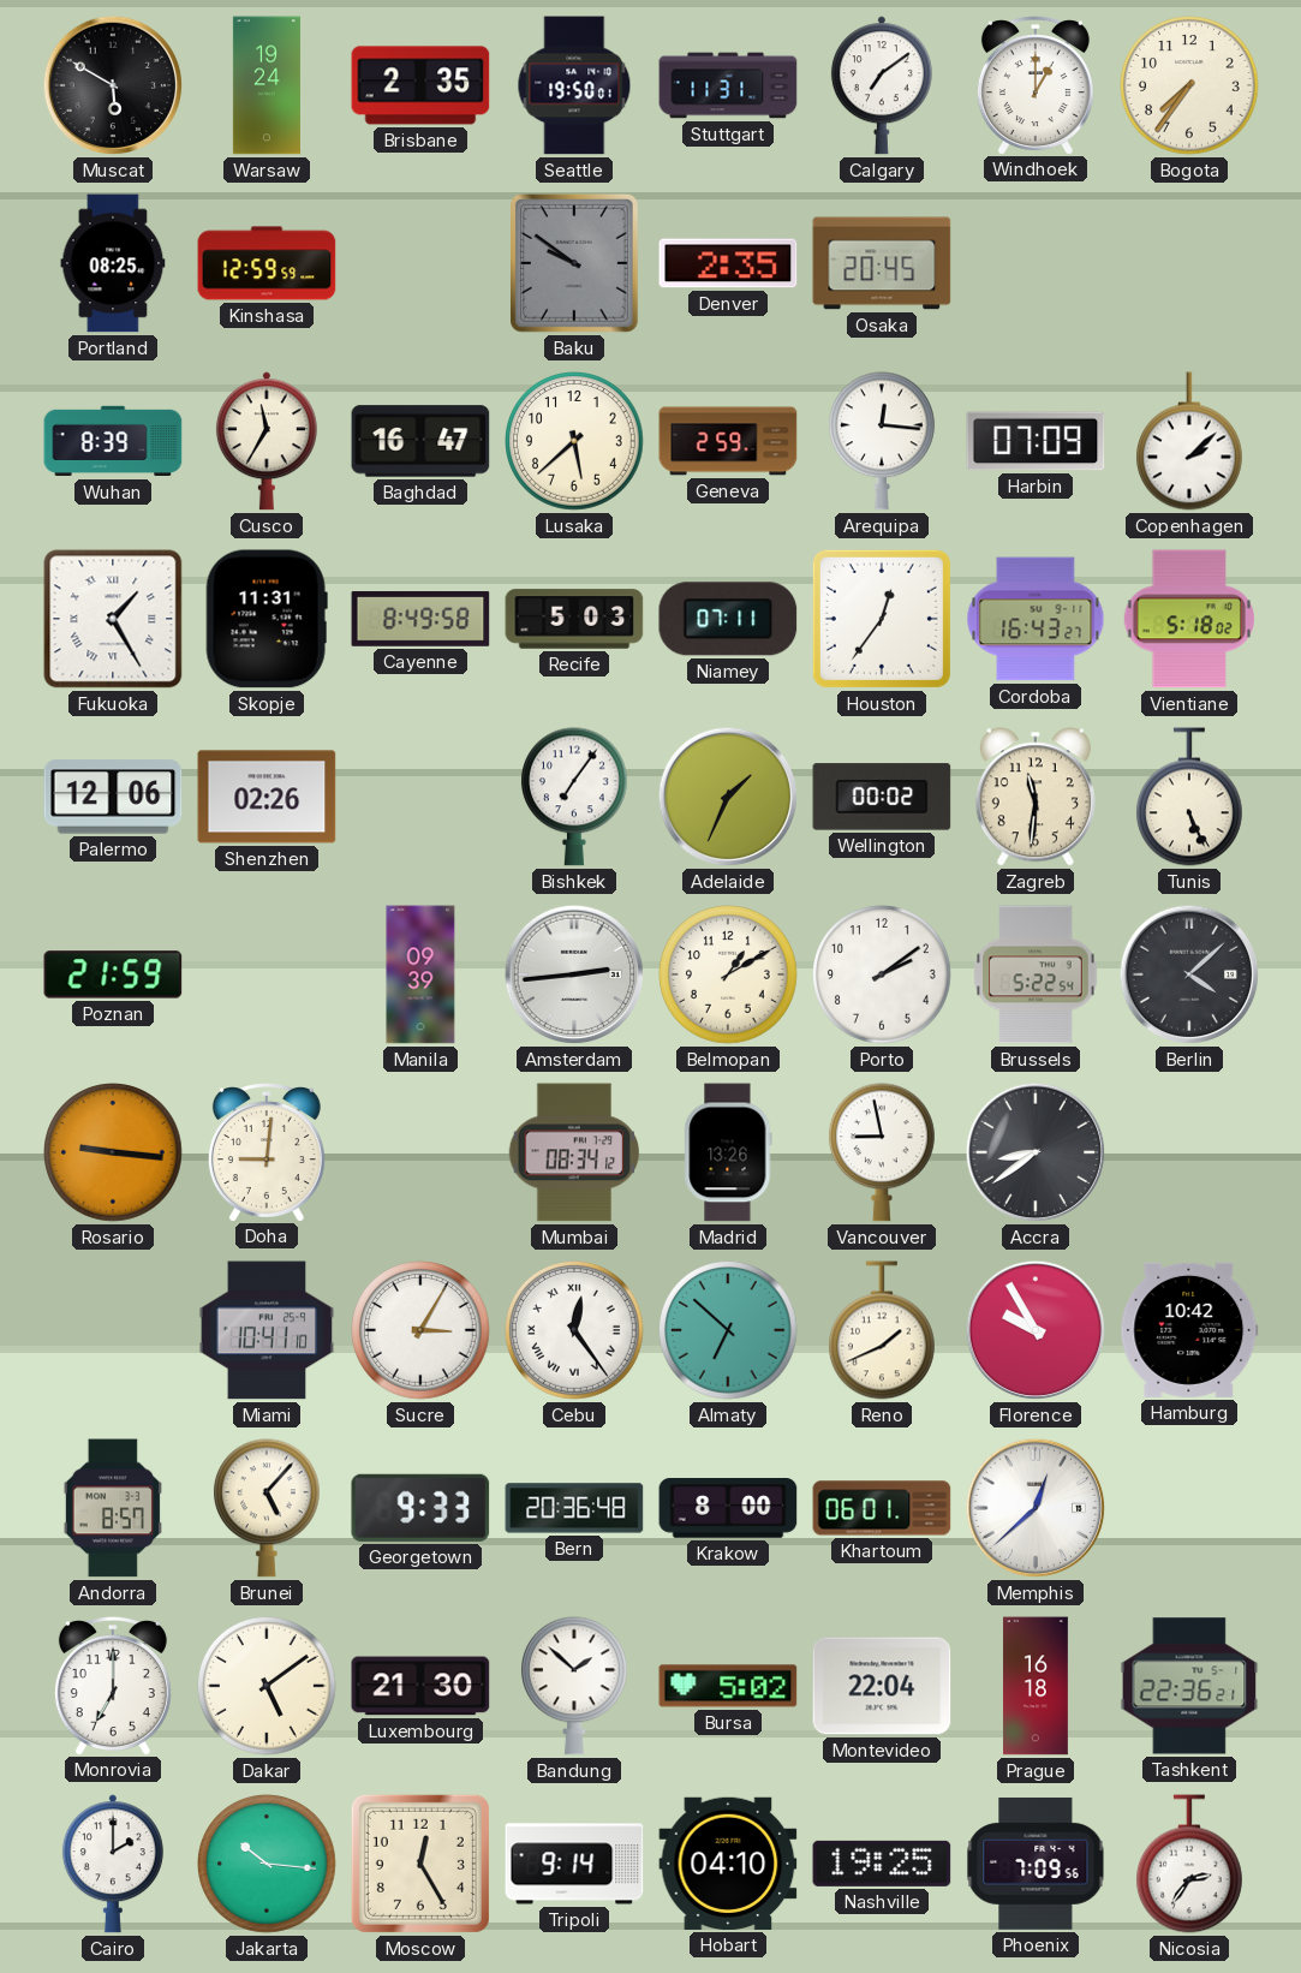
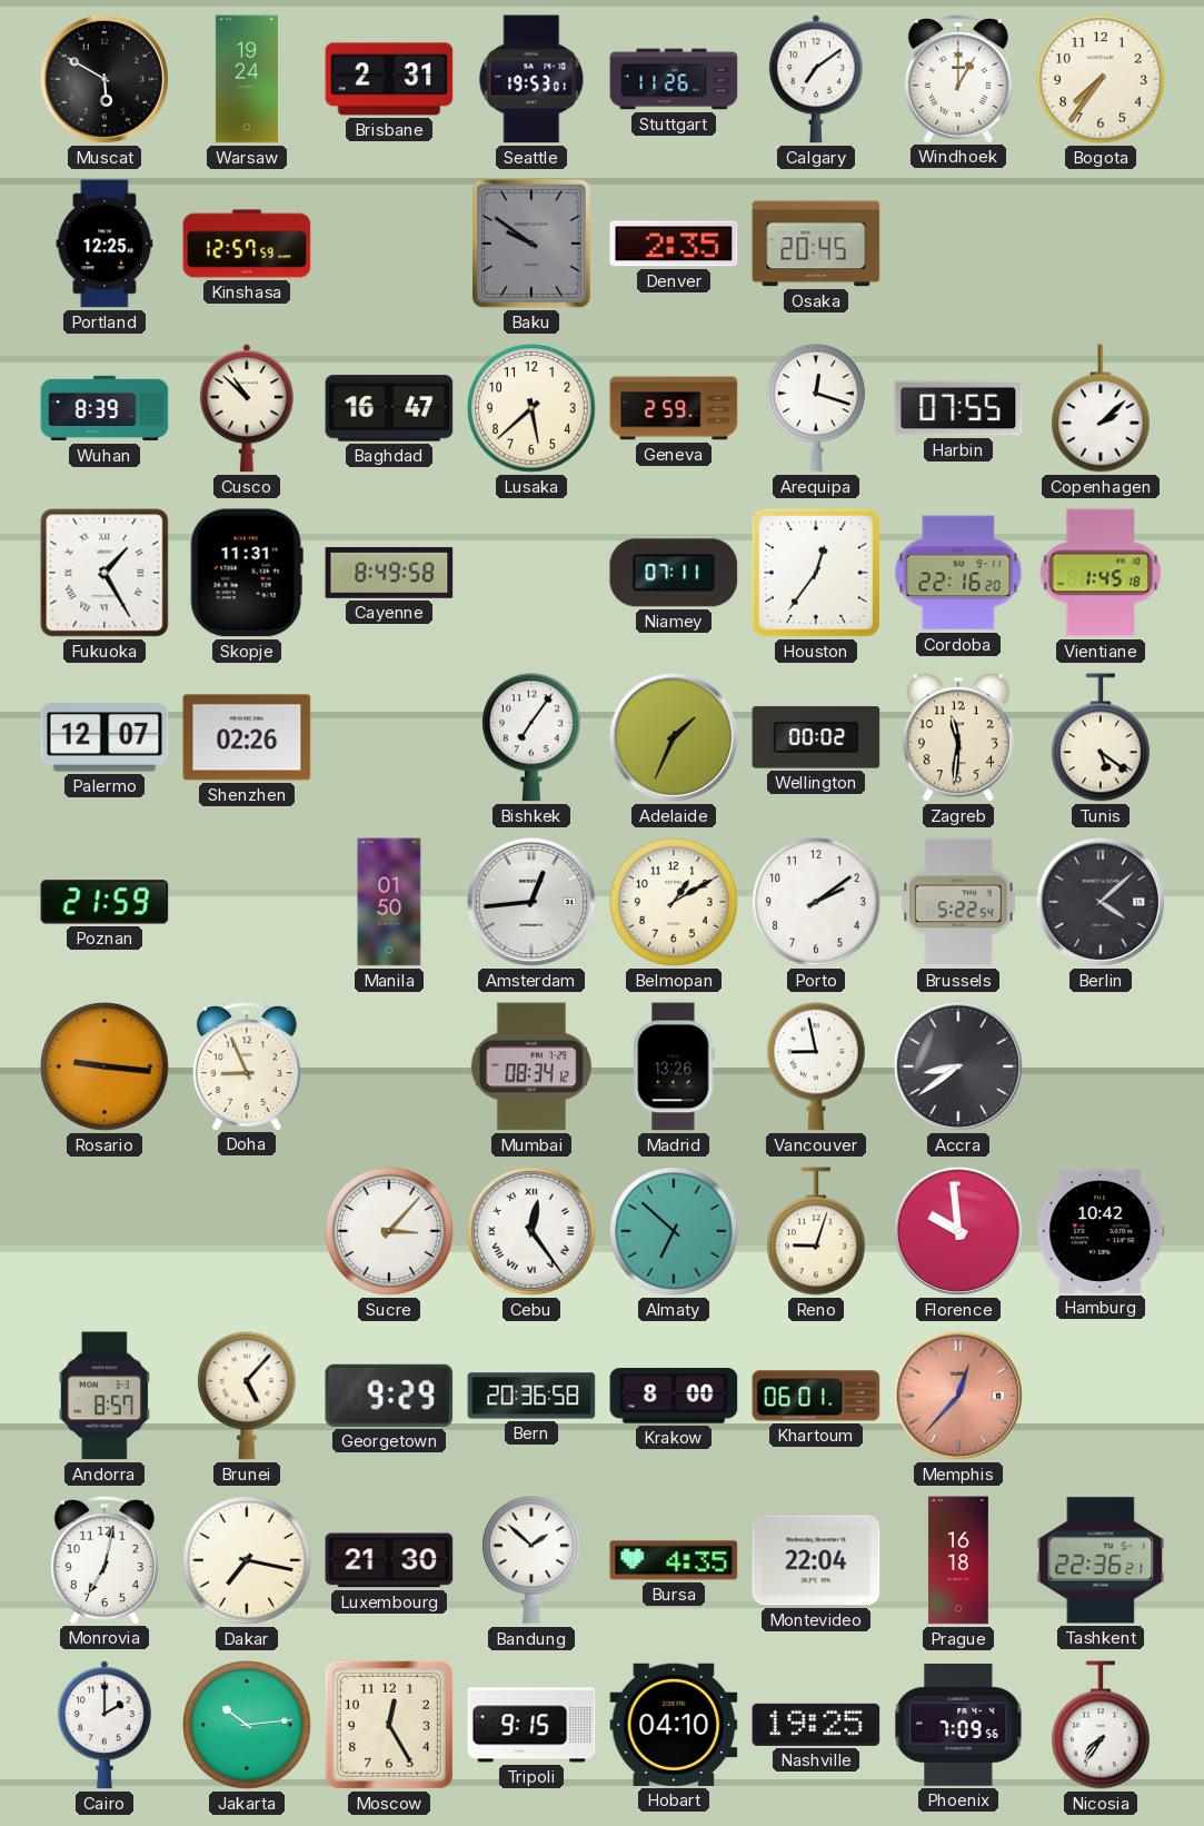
Brisbane: 2:35 -> 2:31 (389, 79)
Seattle: 19:50 -> 19:53 (531, 79)
Stuttgart: 11:31 -> 11:26 (674, 79)
Portland: 08:25 -> 12:25 (105, 244)
Kinshasa: 12:59 -> 12:57 (247, 244)
Cusco: 11:35 -> 10:52 (247, 408)
Arequipa: 12:16 -> 12:18 (816, 408)
Harbin: 07:09 -> 07:55 (958, 408)
Recife: 5:03 -> none (574, 619)
Cordoba: 16:43 -> 22:16 (958, 573)
Vientiane: 5:18 -> 1:45 (1099, 573)
Palermo: 12:06 -> 12:07 (105, 737)
Tunis: 5:26 -> 5:21 (1101, 737)
Manila: 09:39 -> 01:50 (389, 902)
Amsterdam: 2:44 -> 12:44 (531, 902)
Doha: 9:01 -> 8:56 (247, 1066)
Miami: 10:41 -> none (267, 1330)
Sucre: 3:05 -> 3:07 (390, 1232)
Reno: 1:41 -> 9:03 (816, 1231)
Florence: 9:55 -> 9:59 (958, 1231)
Georgetown: 9:33 -> 9:29 (389, 1396)
Bern: 20:36:48 -> 20:36:58 (531, 1396)
Memphis: 12:38 -> 12:37 (958, 1396)
Memphis dial: white -> salmon (958, 1396)
Monrovia: 7:00 -> 7:02 (105, 1560)
Dakar: 5:09 -> 7:17 (248, 1561)
Bursa: 5:02 -> 4:35 (674, 1560)
Jakarta: 10:16 -> 10:14 (248, 1726)
Tripoli: 9:14 -> 9:15 (531, 1725)
Nicosia: 2:36 -> 7:36 (1101, 1725)
